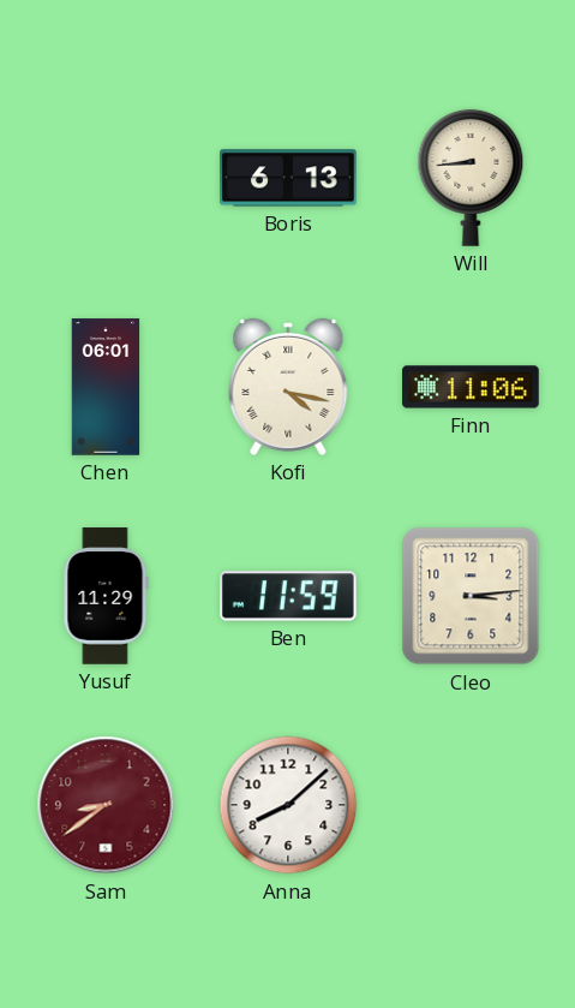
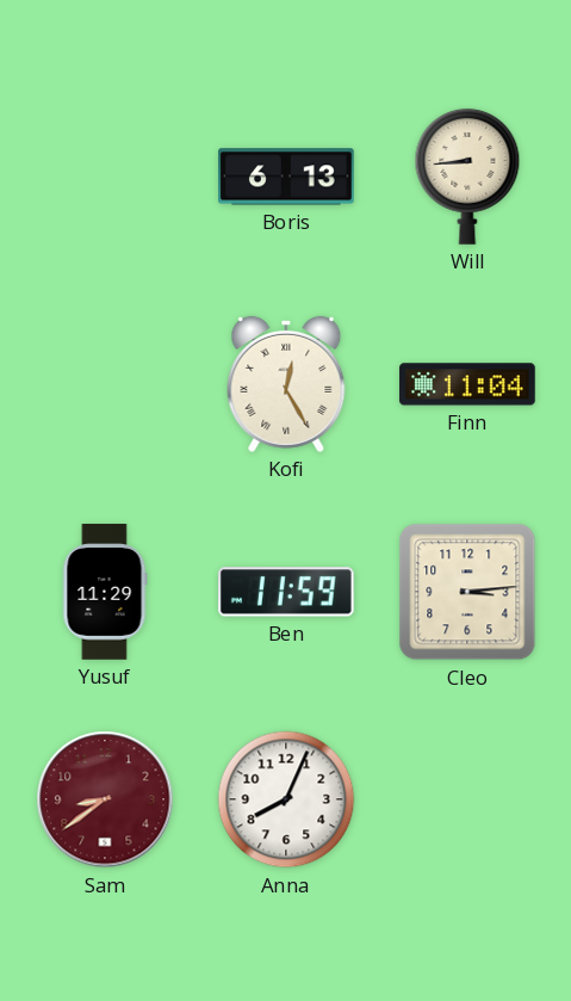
Chen: 06:01 -> none (106, 387)
Kofi: 4:17 -> 12:25 (286, 384)
Finn: 11:06 -> 11:04 (467, 384)
Anna: 8:08 -> 8:04 (286, 799)
